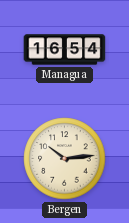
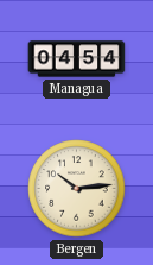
Managua: 16:54 -> 04:54 (77, 59)
